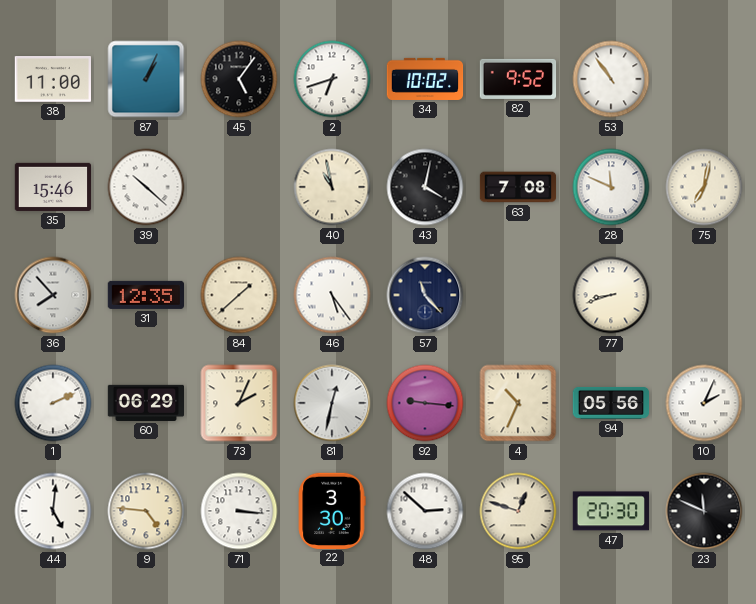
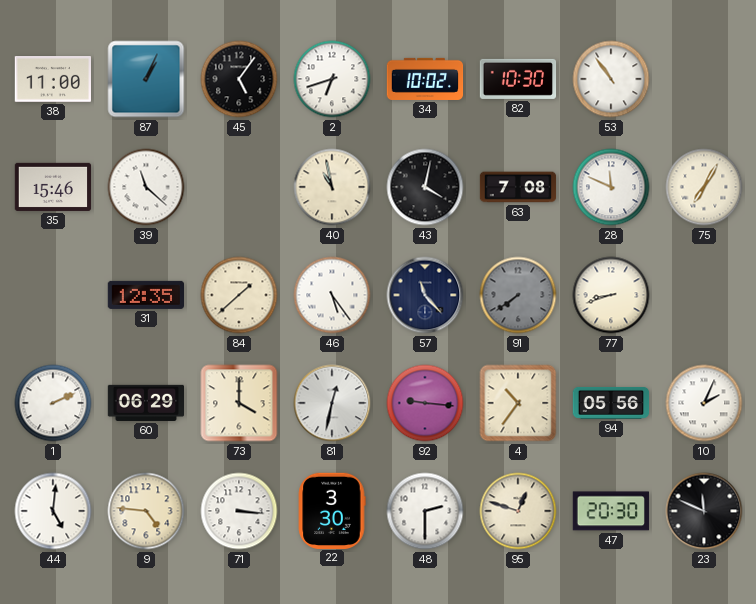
82: 9:52 -> 10:30 (518, 79)
39: 10:22 -> 11:22 (146, 187)
75: 7:02 -> 7:05 (704, 187)
36: 7:53 -> none (53, 295)
91: none -> 7:39 (518, 295)
73: 2:04 -> 4:00 (239, 403)
4: 10:34 -> 10:36 (518, 403)
48: 2:52 -> 2:30 (425, 511)
